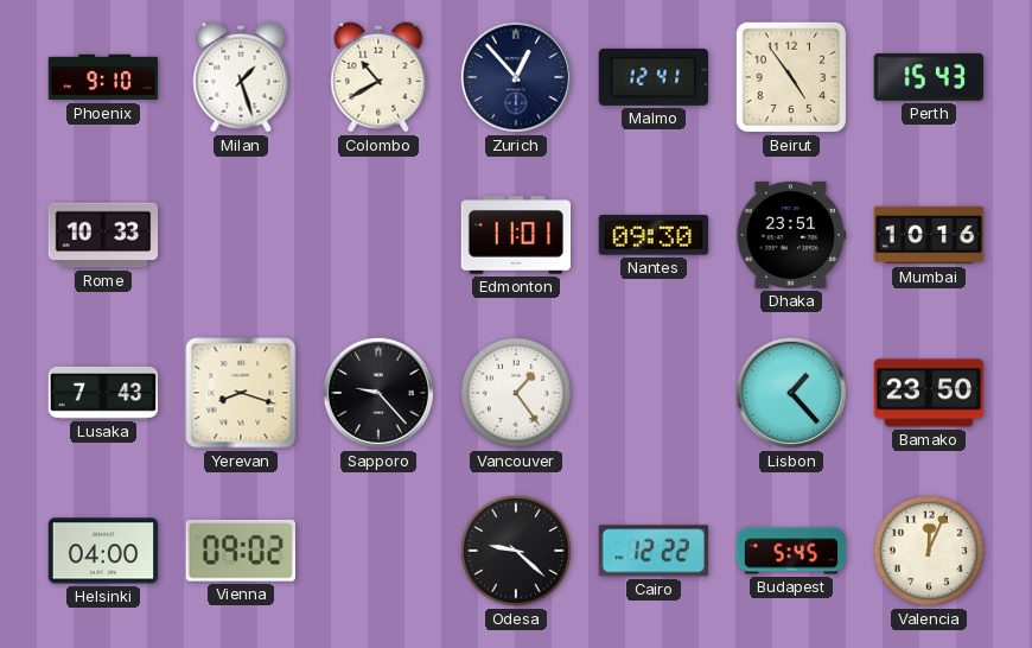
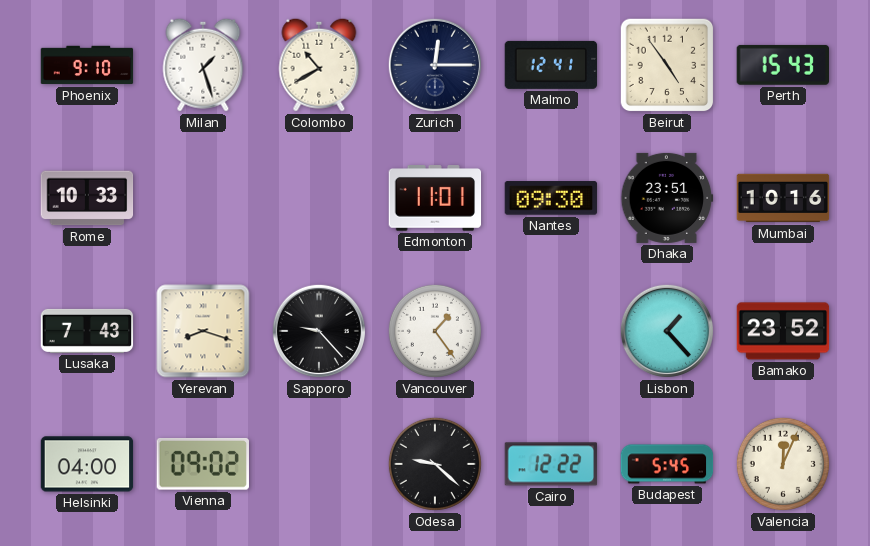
Zurich: 12:53 -> 12:15 (435, 65)
Bamako: 23:50 -> 23:52 (783, 331)
